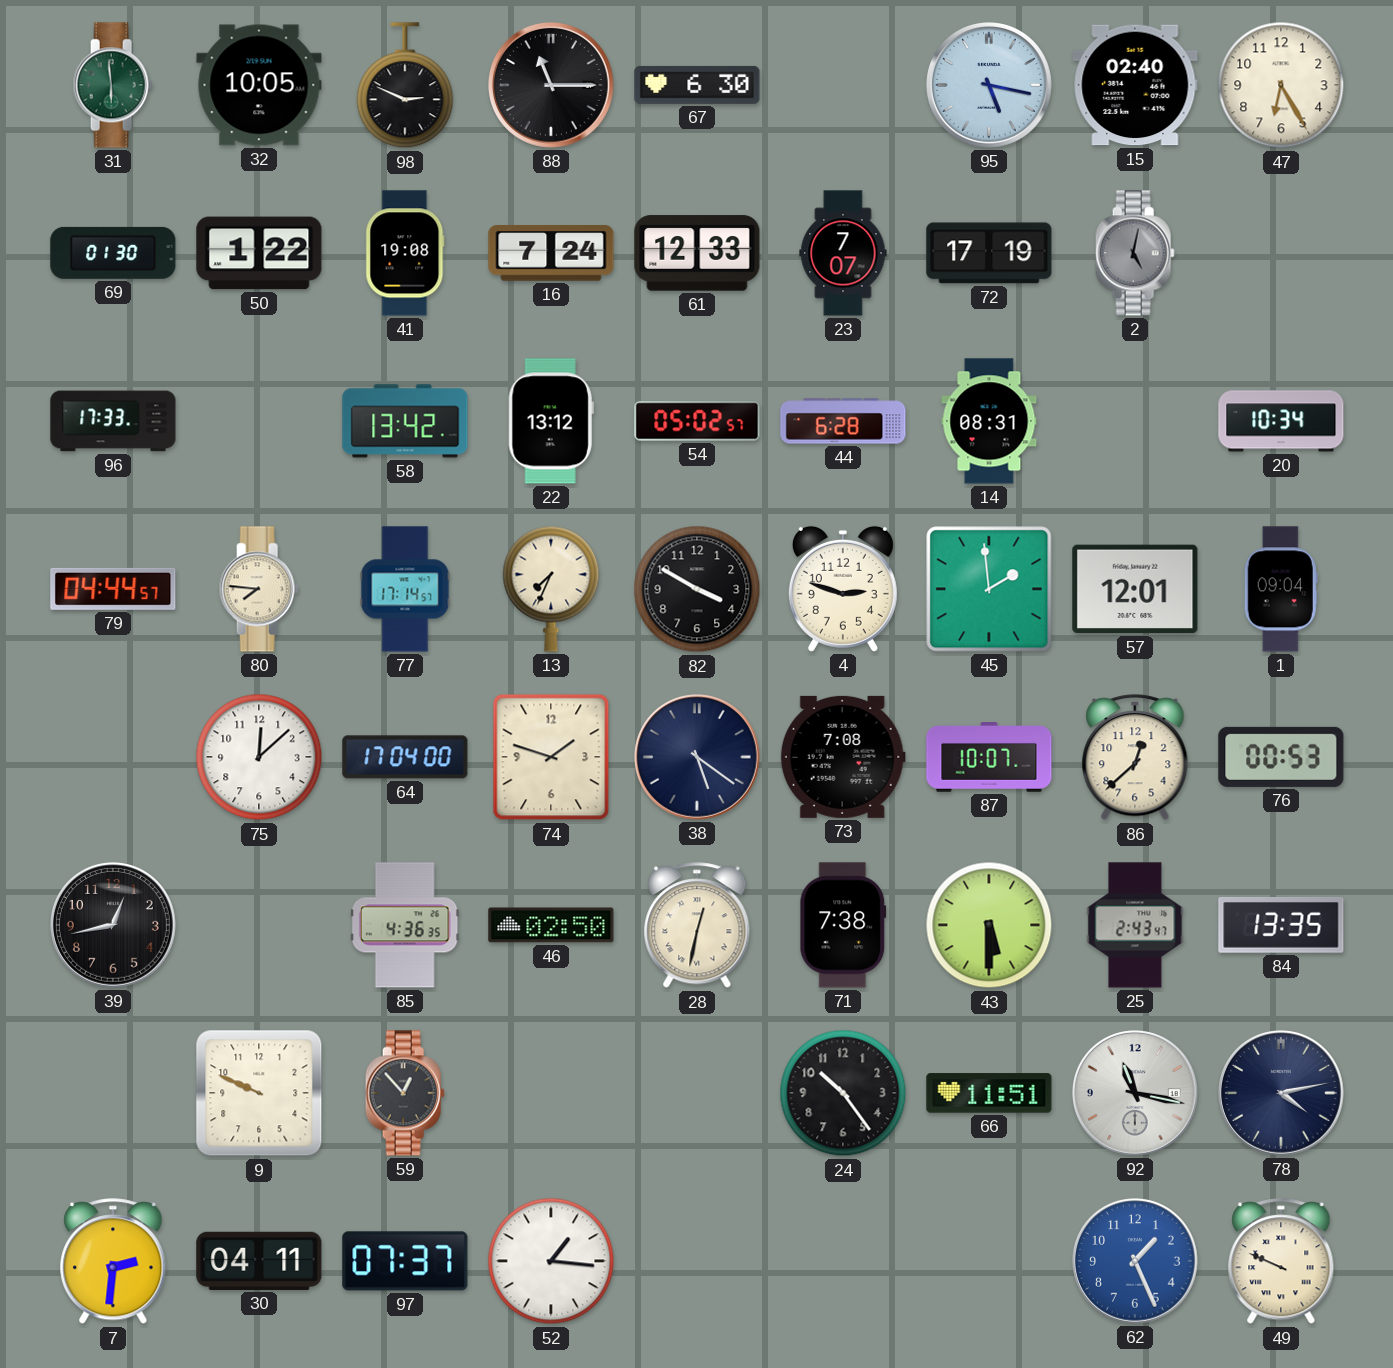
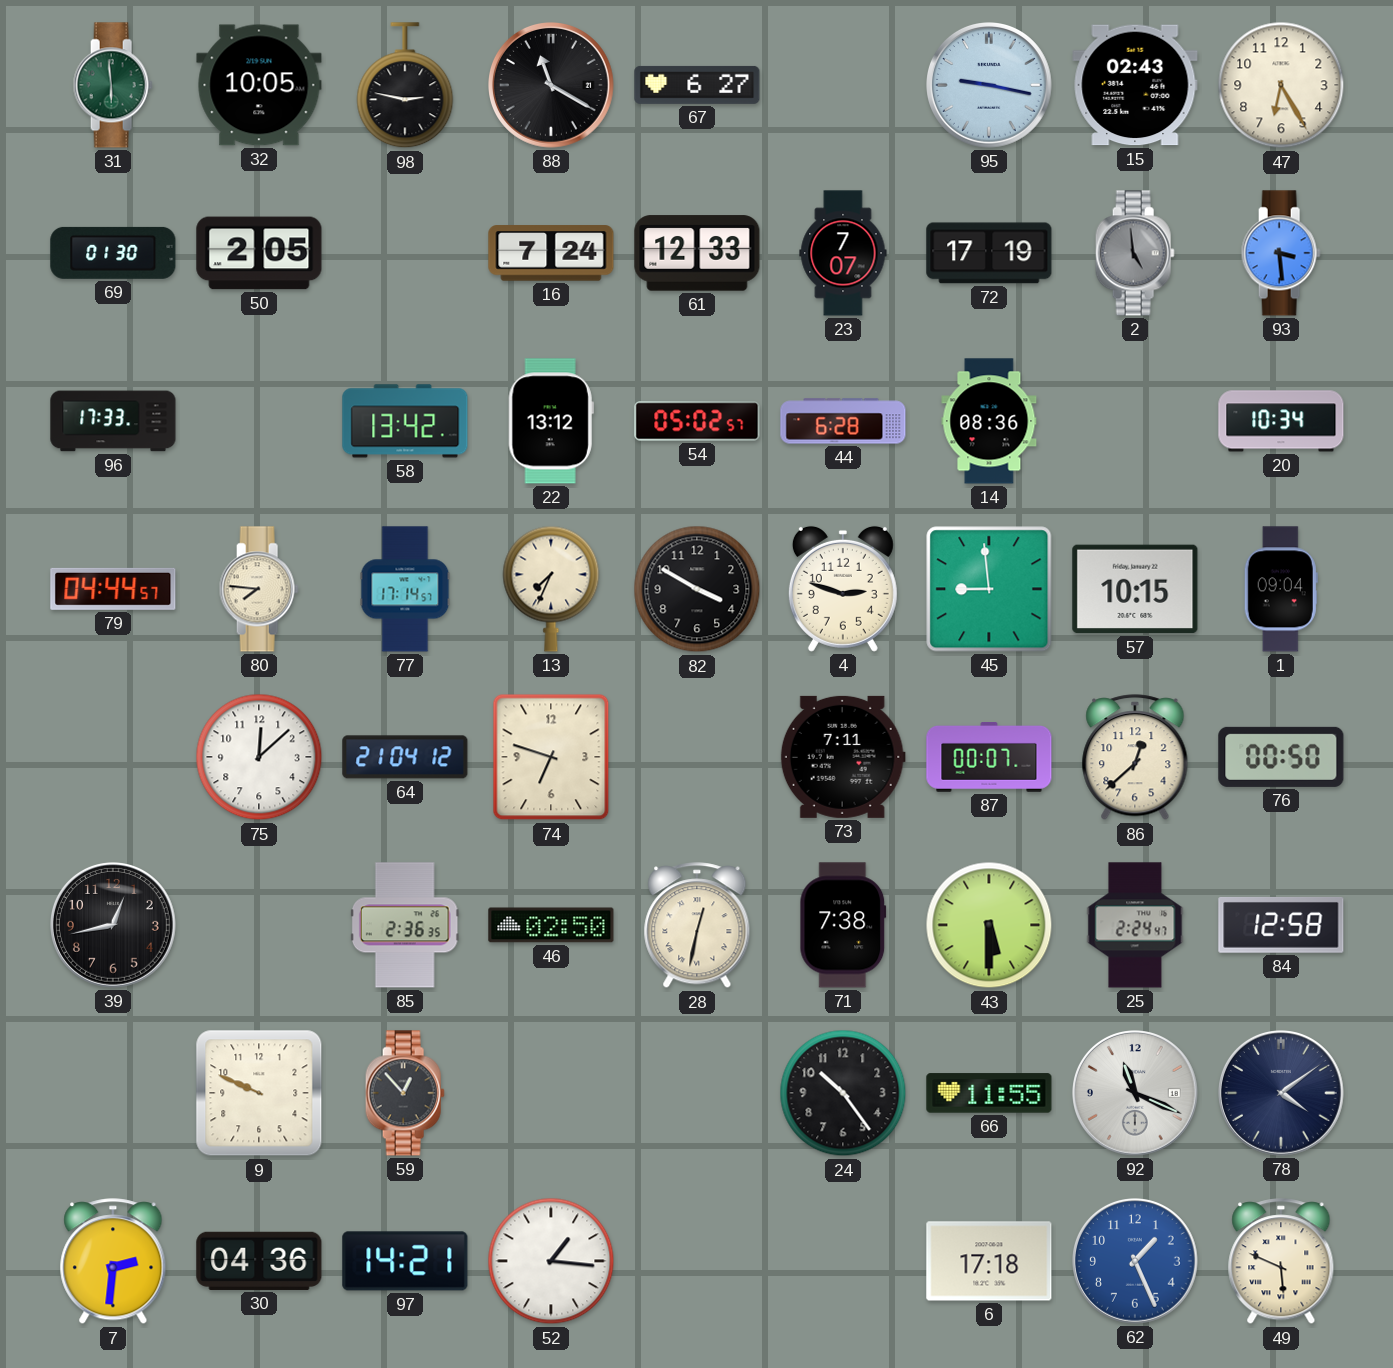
98: 2:49 -> 2:47 (405, 86)
88: 11:15 -> 11:20 (552, 86)
67: 6:30 -> 6:27 (697, 85)
95: 5:17 -> 9:17 (990, 86)
15: 02:40 -> 02:43 (1135, 85)
50: 1:22 -> 2:05 (259, 253)
41: 19:08 -> none (405, 253)
2: 5:02 -> 4:59 (1135, 253)
93: none -> 3:29 (1281, 253)
14: 08:31 -> 08:36 (989, 421)
45: 1:59 -> 8:59 (989, 589)
57: 12:01 -> 10:15 (1135, 589)
64: 17:04 -> 21:04 (405, 757)
74: 1:48 -> 6:48 (551, 757)
38: 5:21 -> none (698, 758)
73: 7:08 -> 7:11 (843, 757)
87: 10:07 -> 00:07 (989, 758)
76: 00:53 -> 00:50 (1281, 757)
85: 4:36 -> 2:36 (405, 925)
25: 2:43 -> 2:24 (1135, 925)
84: 13:35 -> 12:58 (1281, 925)
66: 11:51 -> 11:55 (989, 1093)
92: 11:17 -> 11:19 (1136, 1094)
78: 4:13 -> 4:09 (1282, 1094)
30: 04:11 -> 04:36 (259, 1261)
97: 07:37 -> 14:21 (405, 1261)
6: none -> 17:18 (989, 1261)
49: 9:49 -> 5:49 (1281, 1262)
